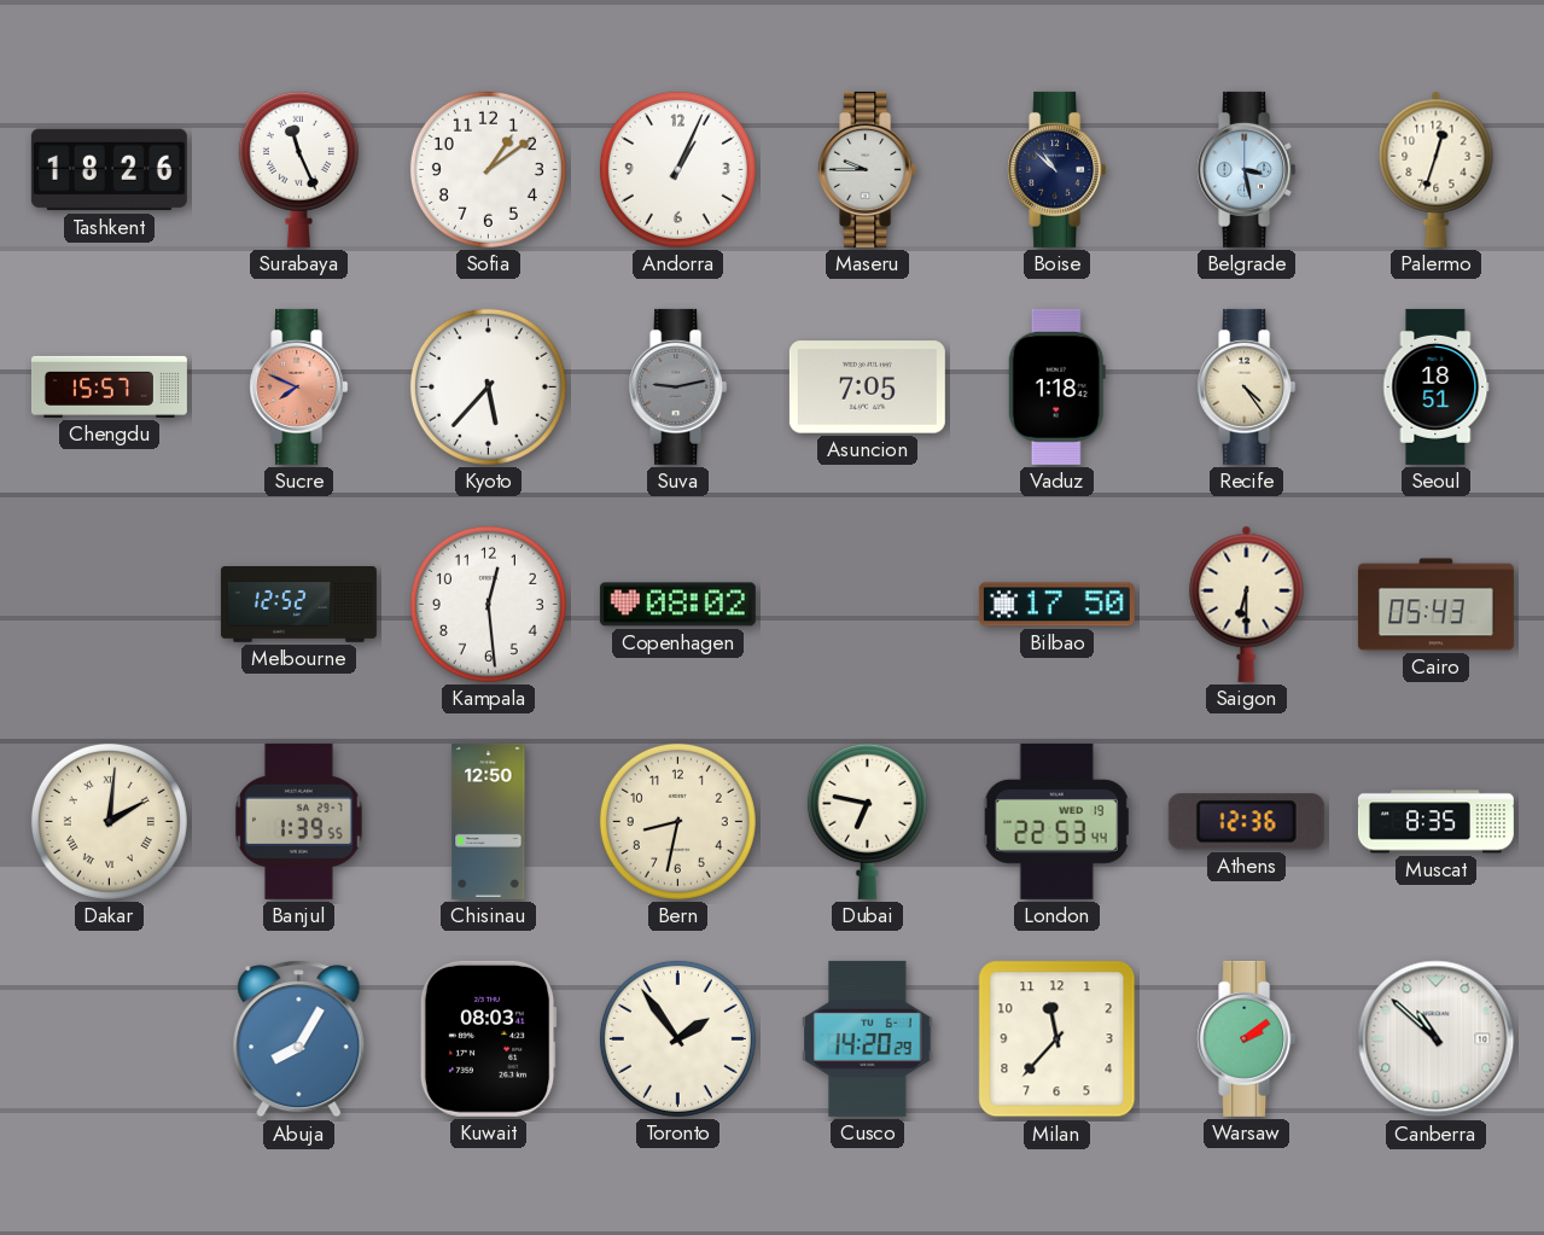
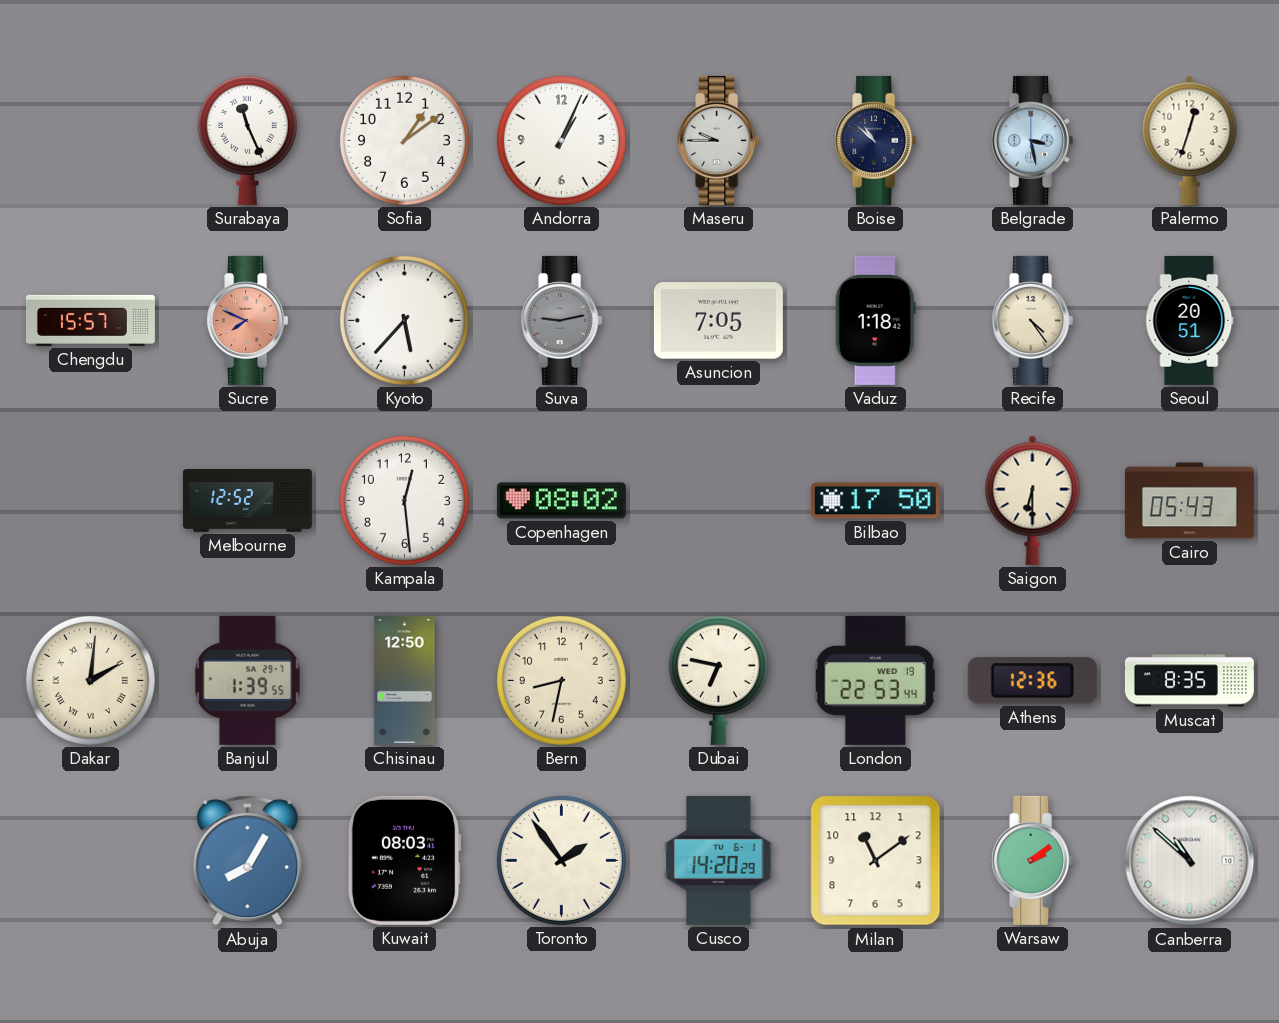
Tashkent: 18:26 -> none (109, 170)
Seoul: 18:51 -> 20:51 (1190, 320)
Milan: 11:37 -> 11:09 (876, 861)
